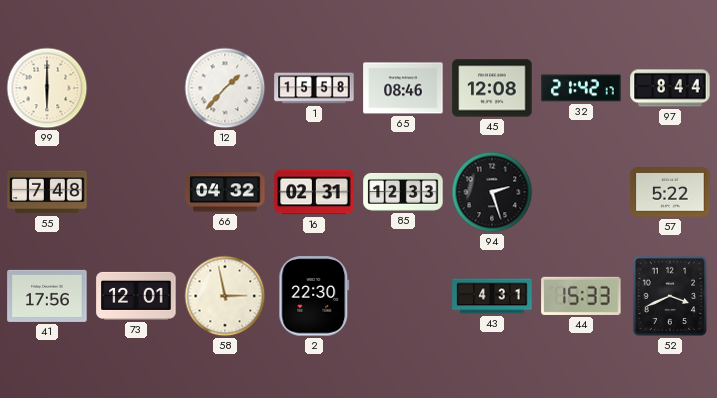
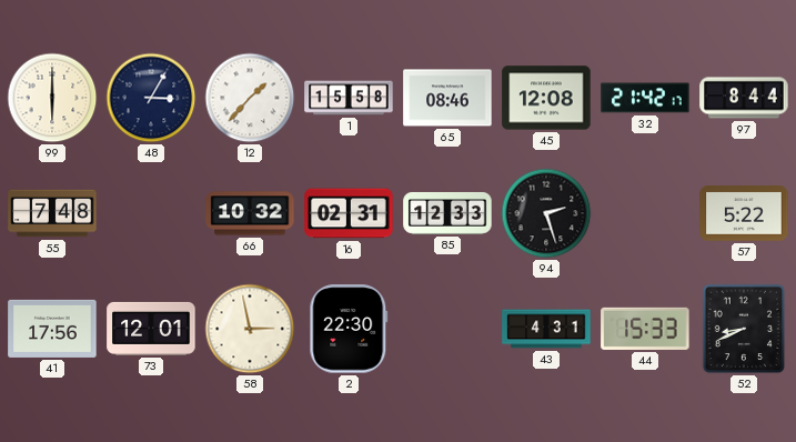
48: none -> 3:05 (151, 98)
66: 04:32 -> 10:32 (250, 213)
52: 3:41 -> 8:41 (744, 329)
